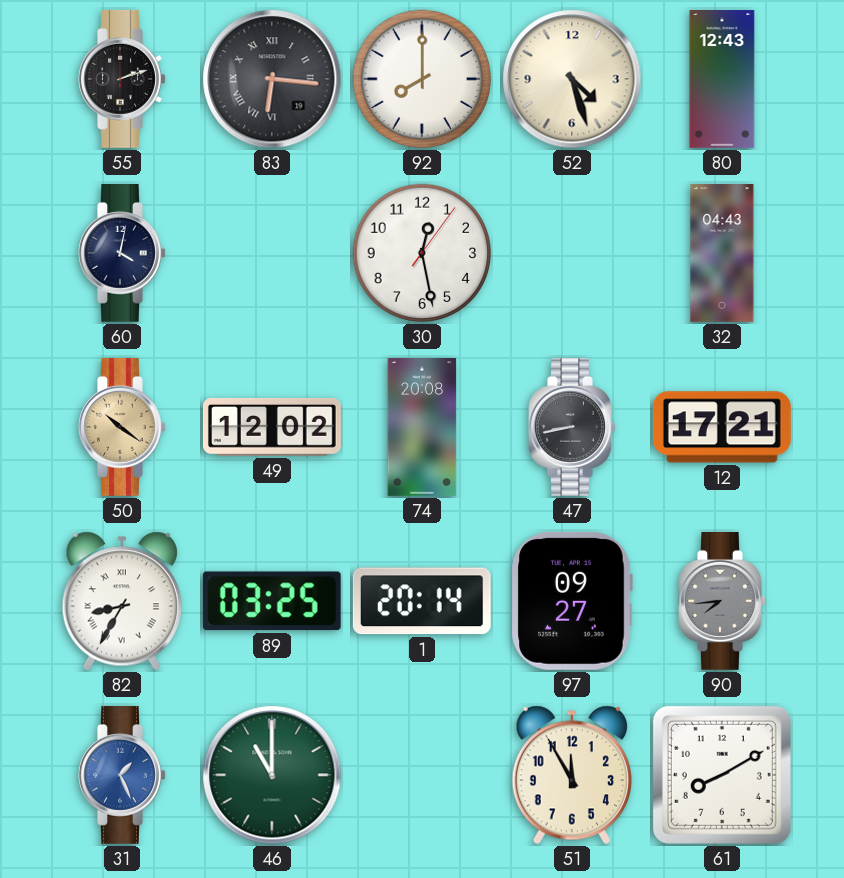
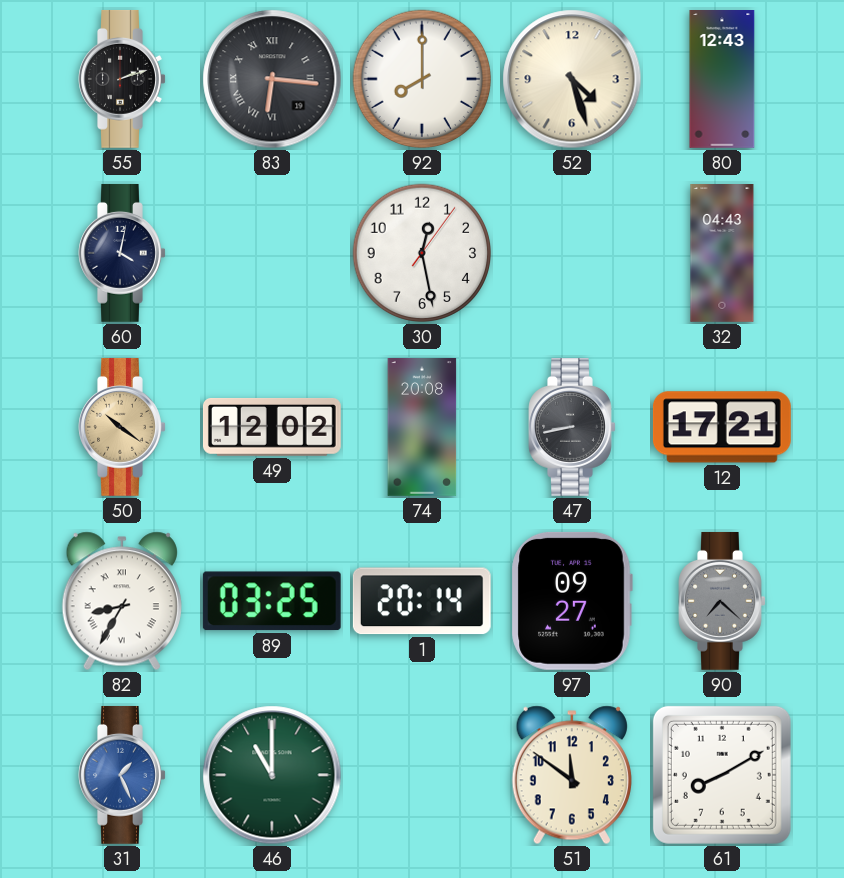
90: 7:44 -> 7:22 (722, 601)
51: 11:55 -> 11:51 (572, 775)
